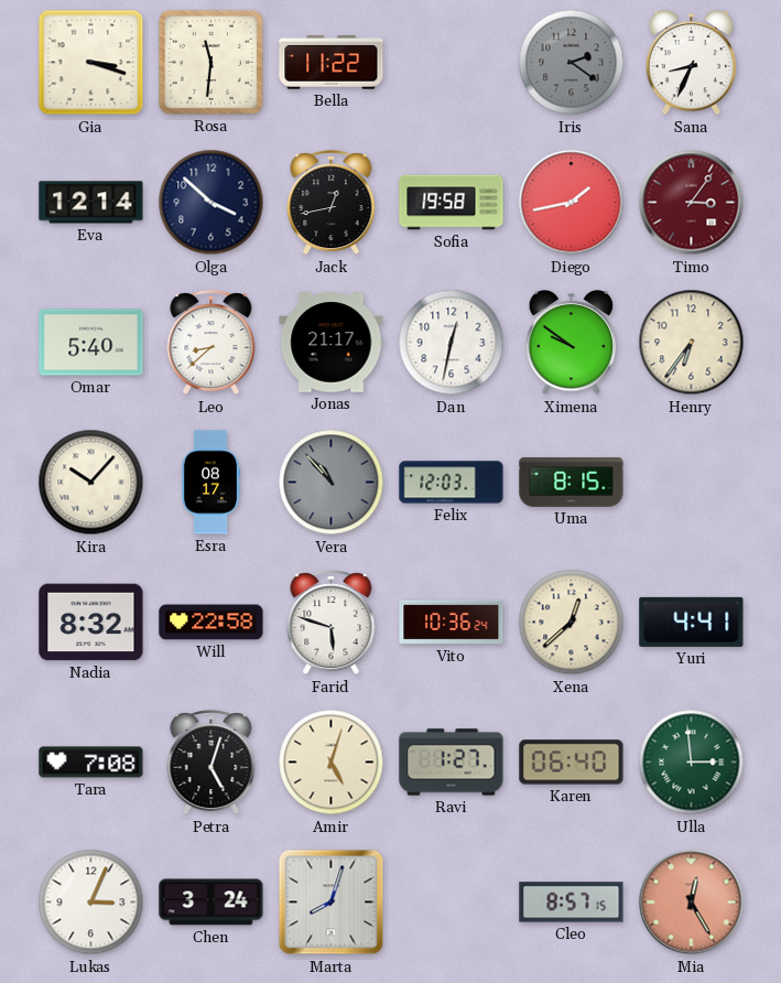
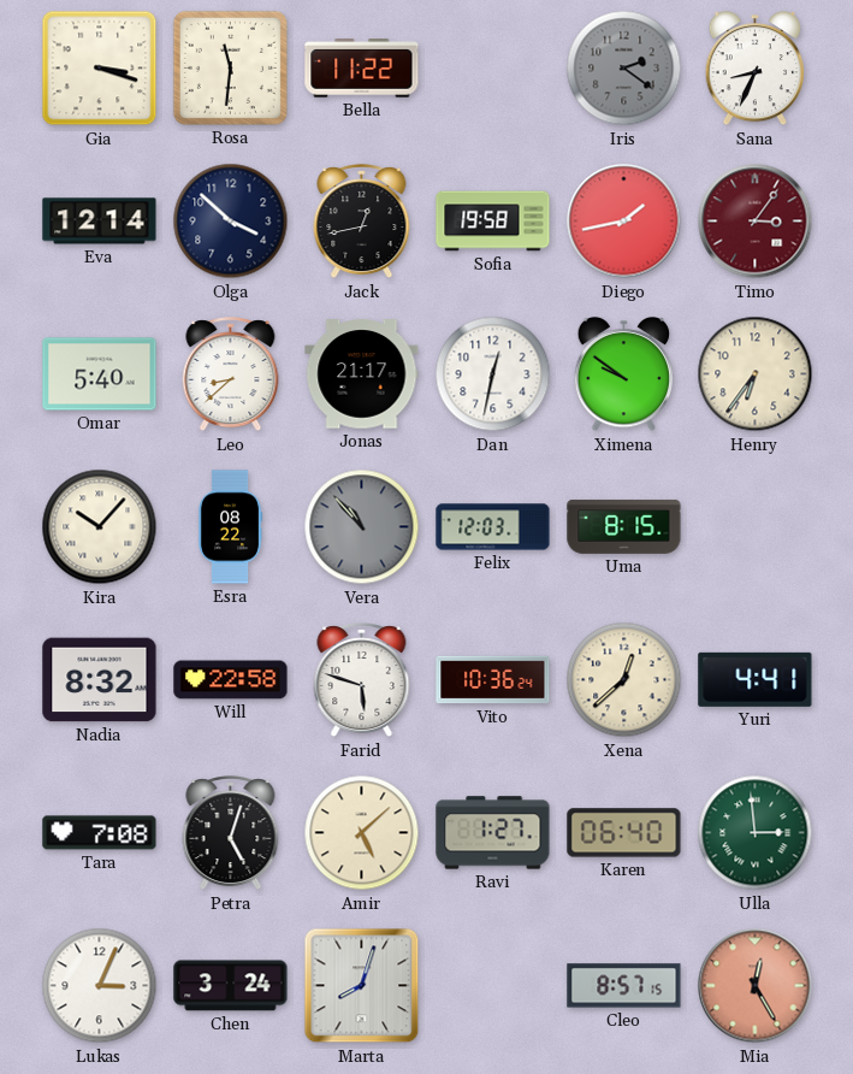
Esra: 08:17 -> 08:22 (230, 527)
Amir: 5:03 -> 5:08 (362, 833)
